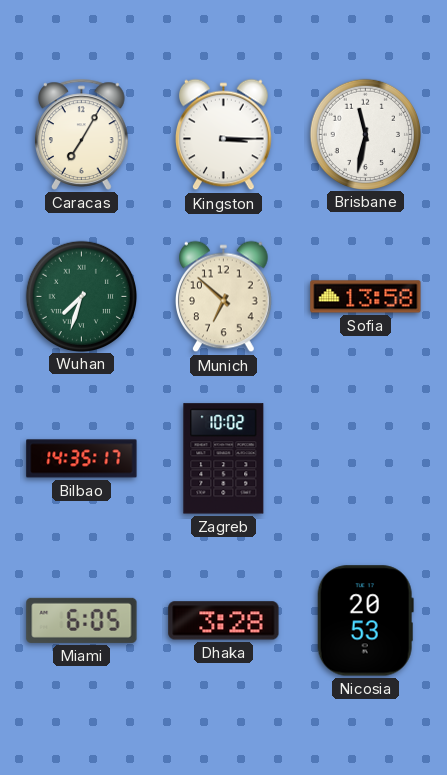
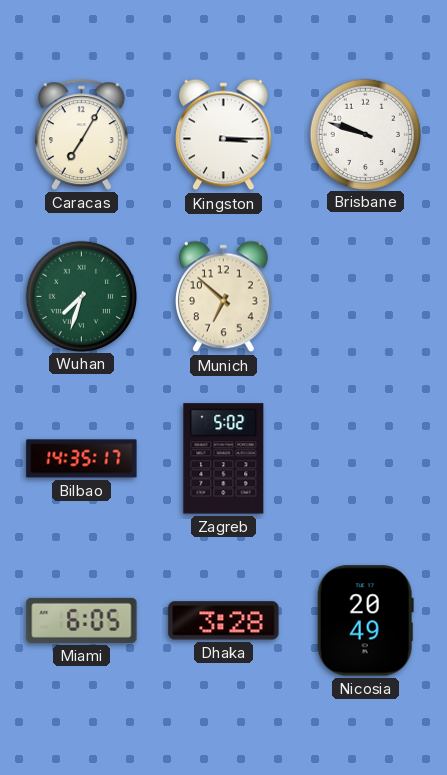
Brisbane: 11:32 -> 9:48 (365, 134)
Sofia: 13:58 -> none (366, 297)
Zagreb: 10:02 -> 5:02 (224, 459)
Nicosia: 20:53 -> 20:49 (365, 621)
